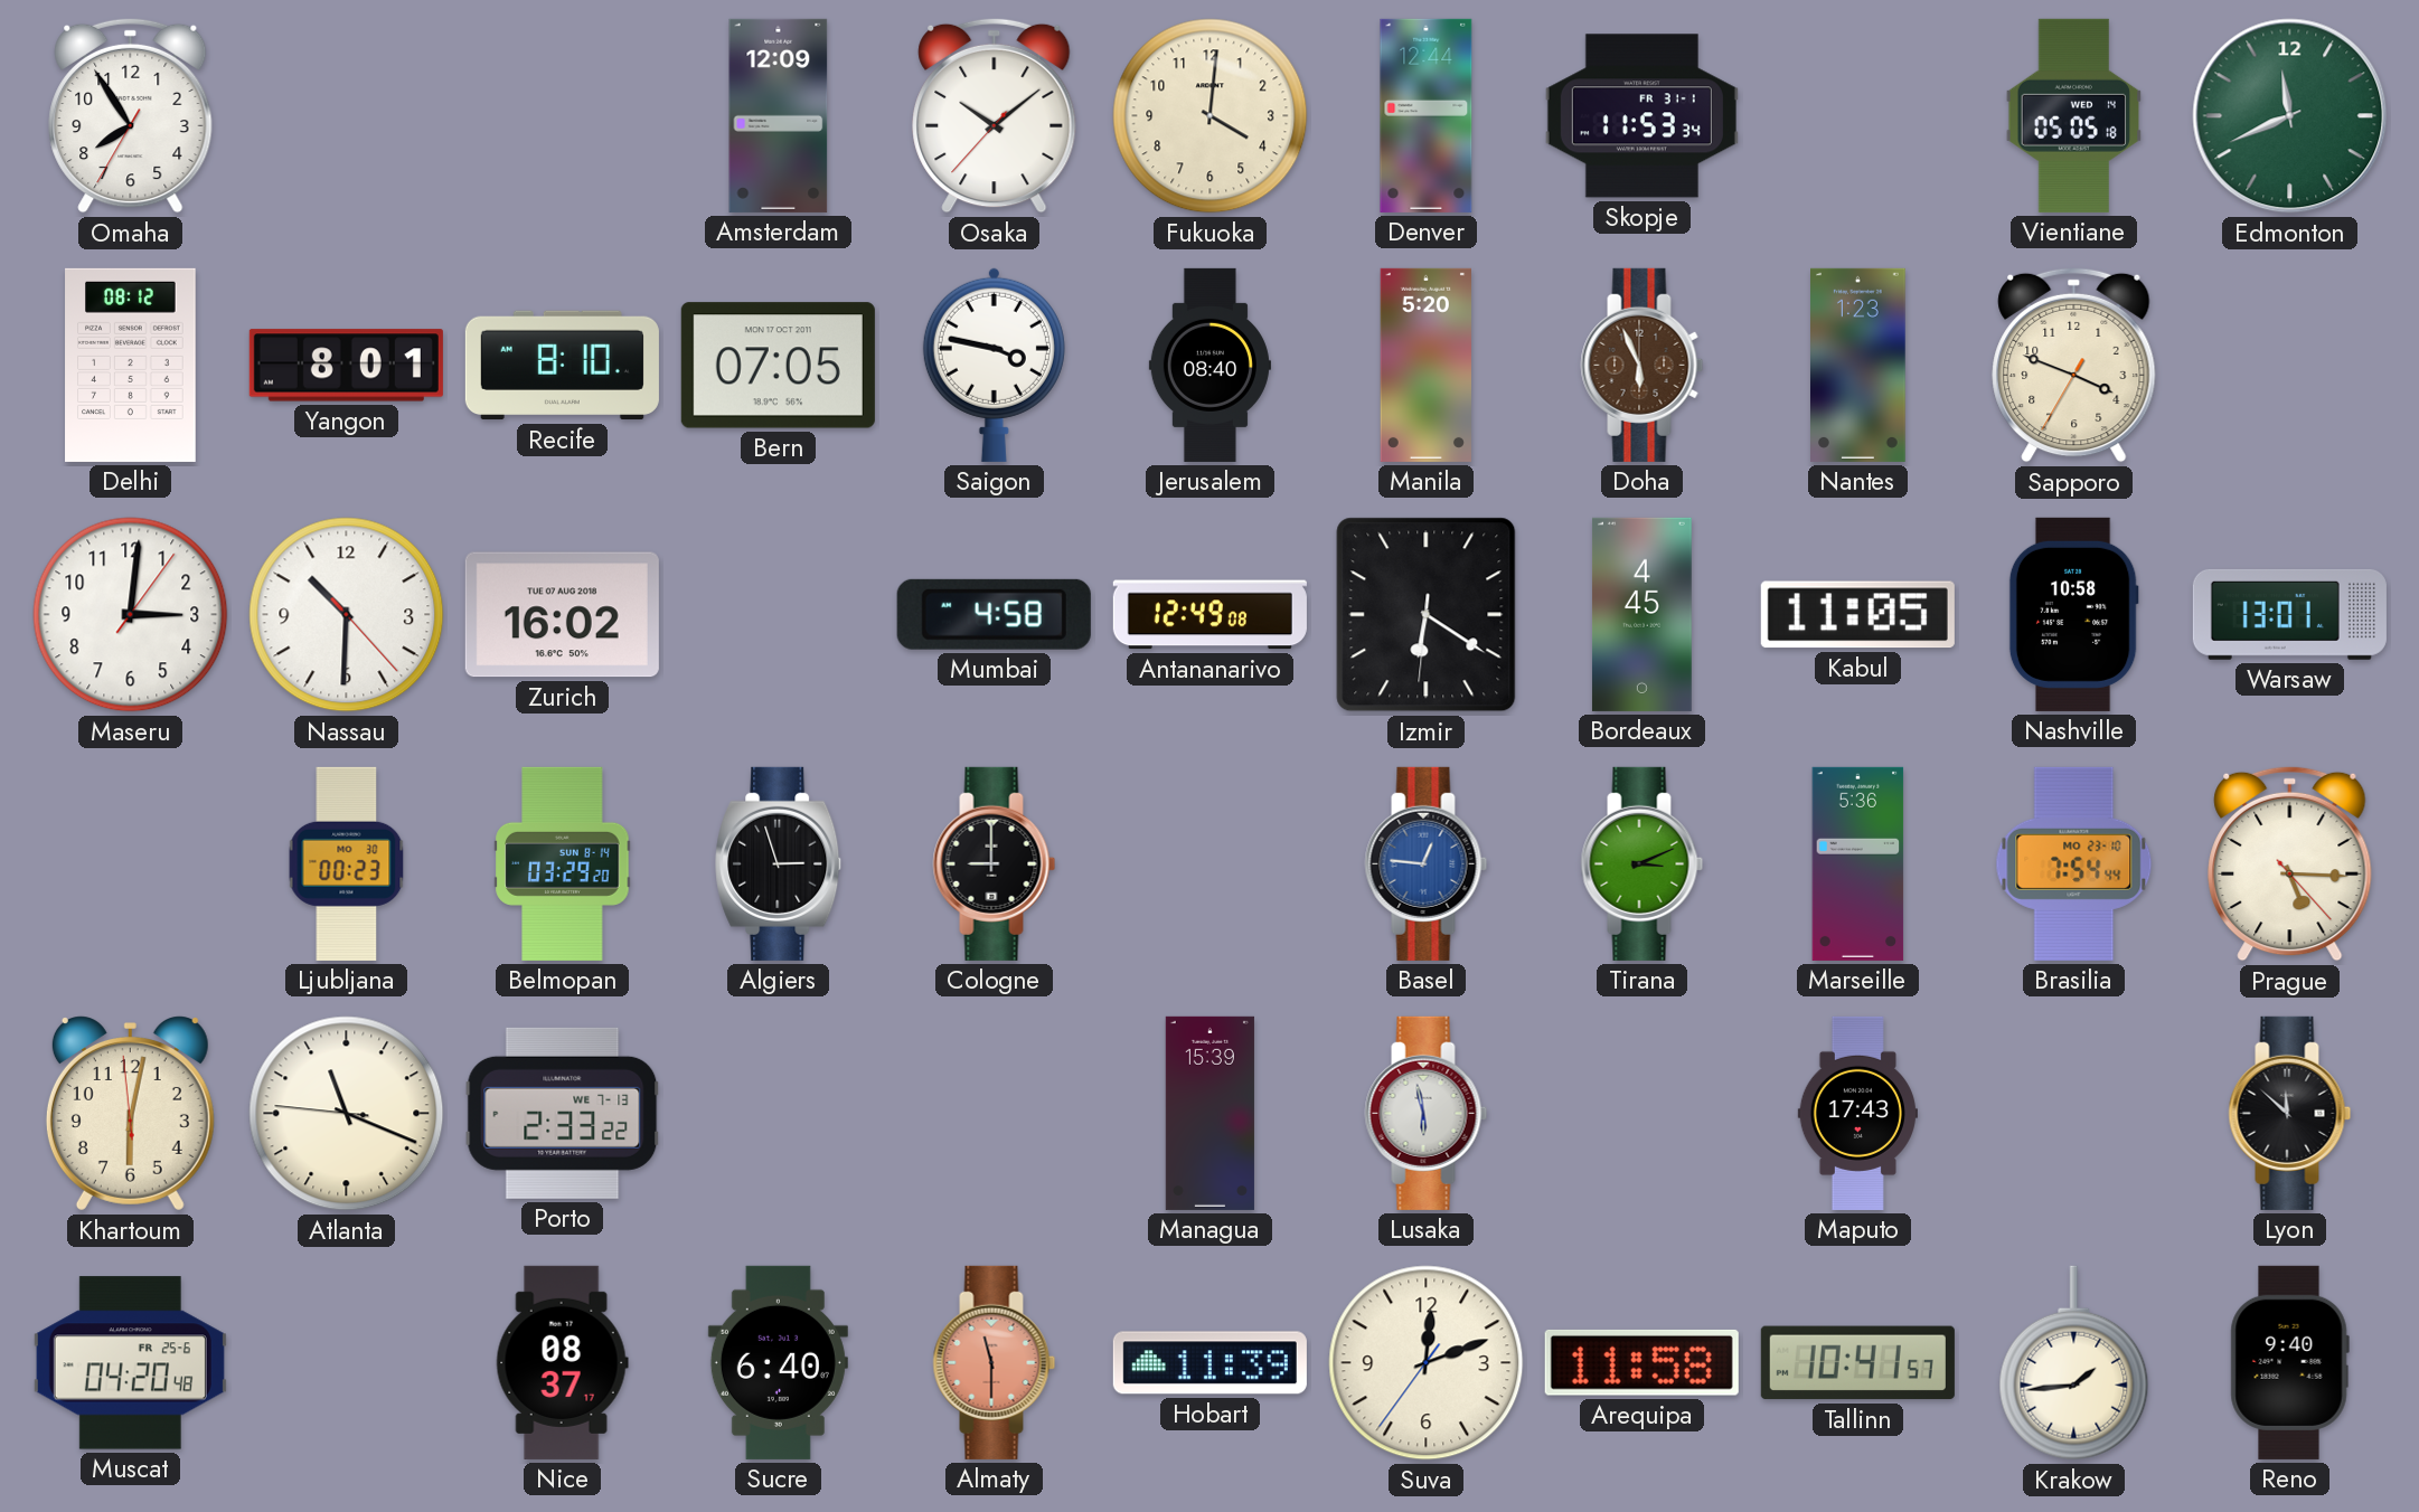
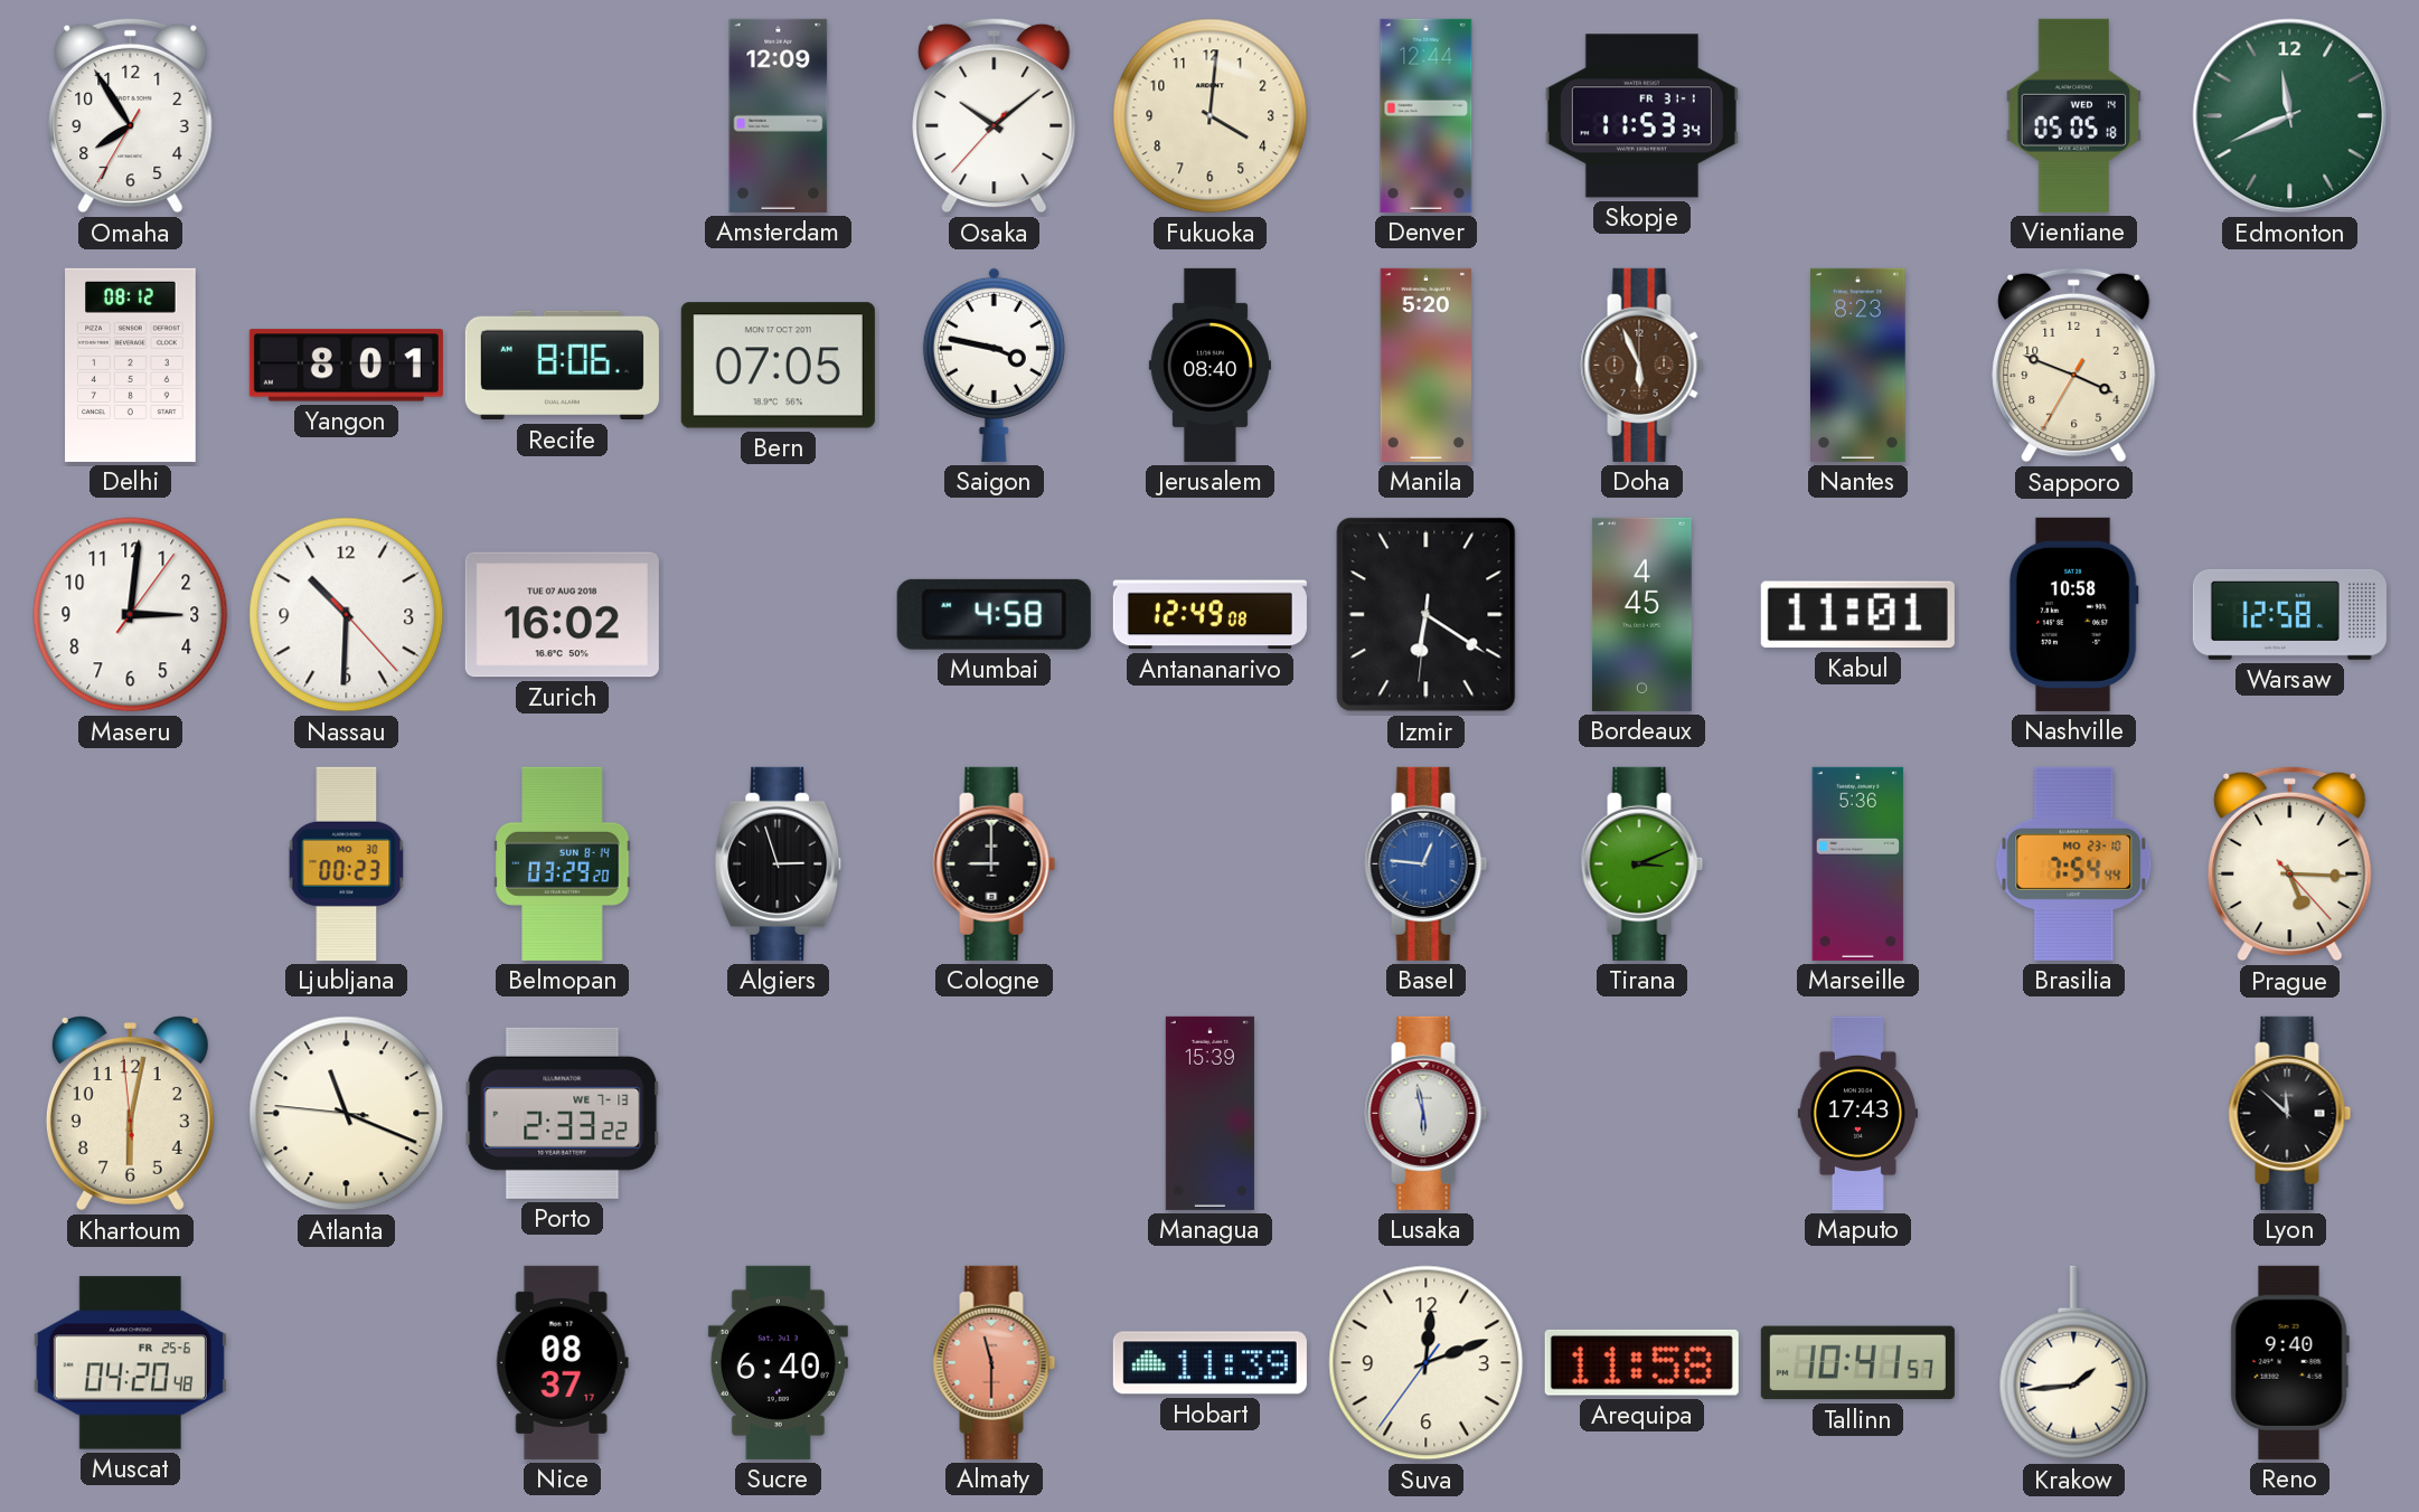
Recife: 8:10 -> 8:06 (562, 366)
Nantes: 1:23 -> 8:23 (1858, 365)
Kabul: 11:05 -> 11:01 (1857, 615)
Warsaw: 13:01 -> 12:58 (2289, 614)
